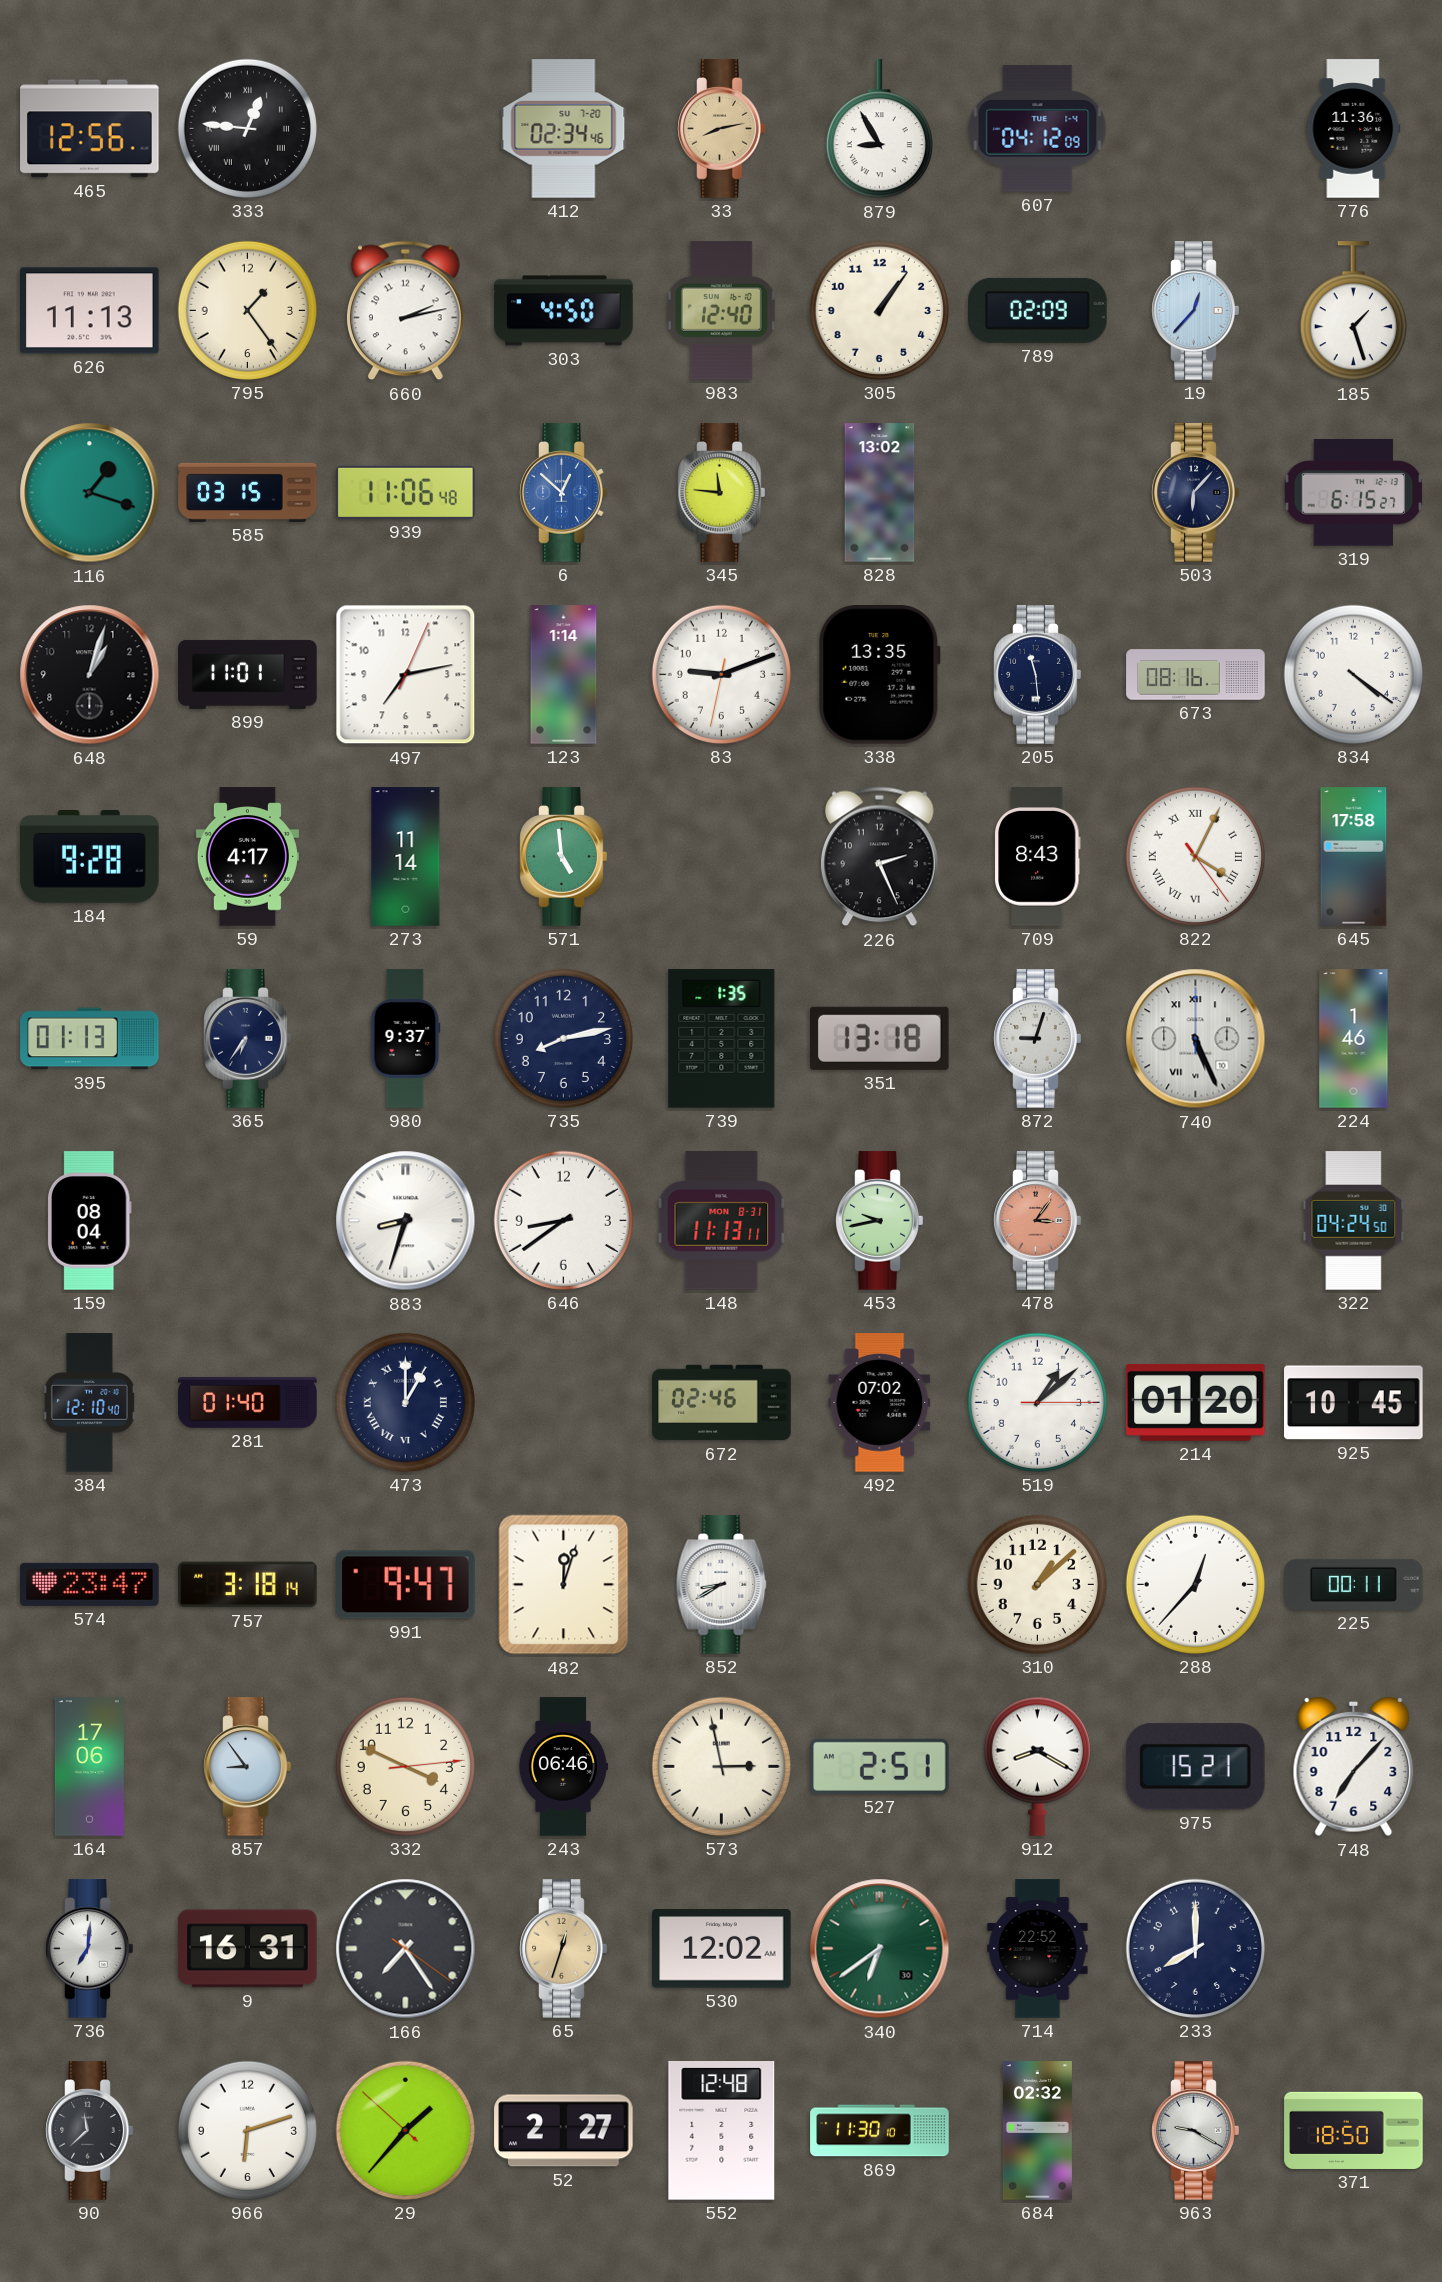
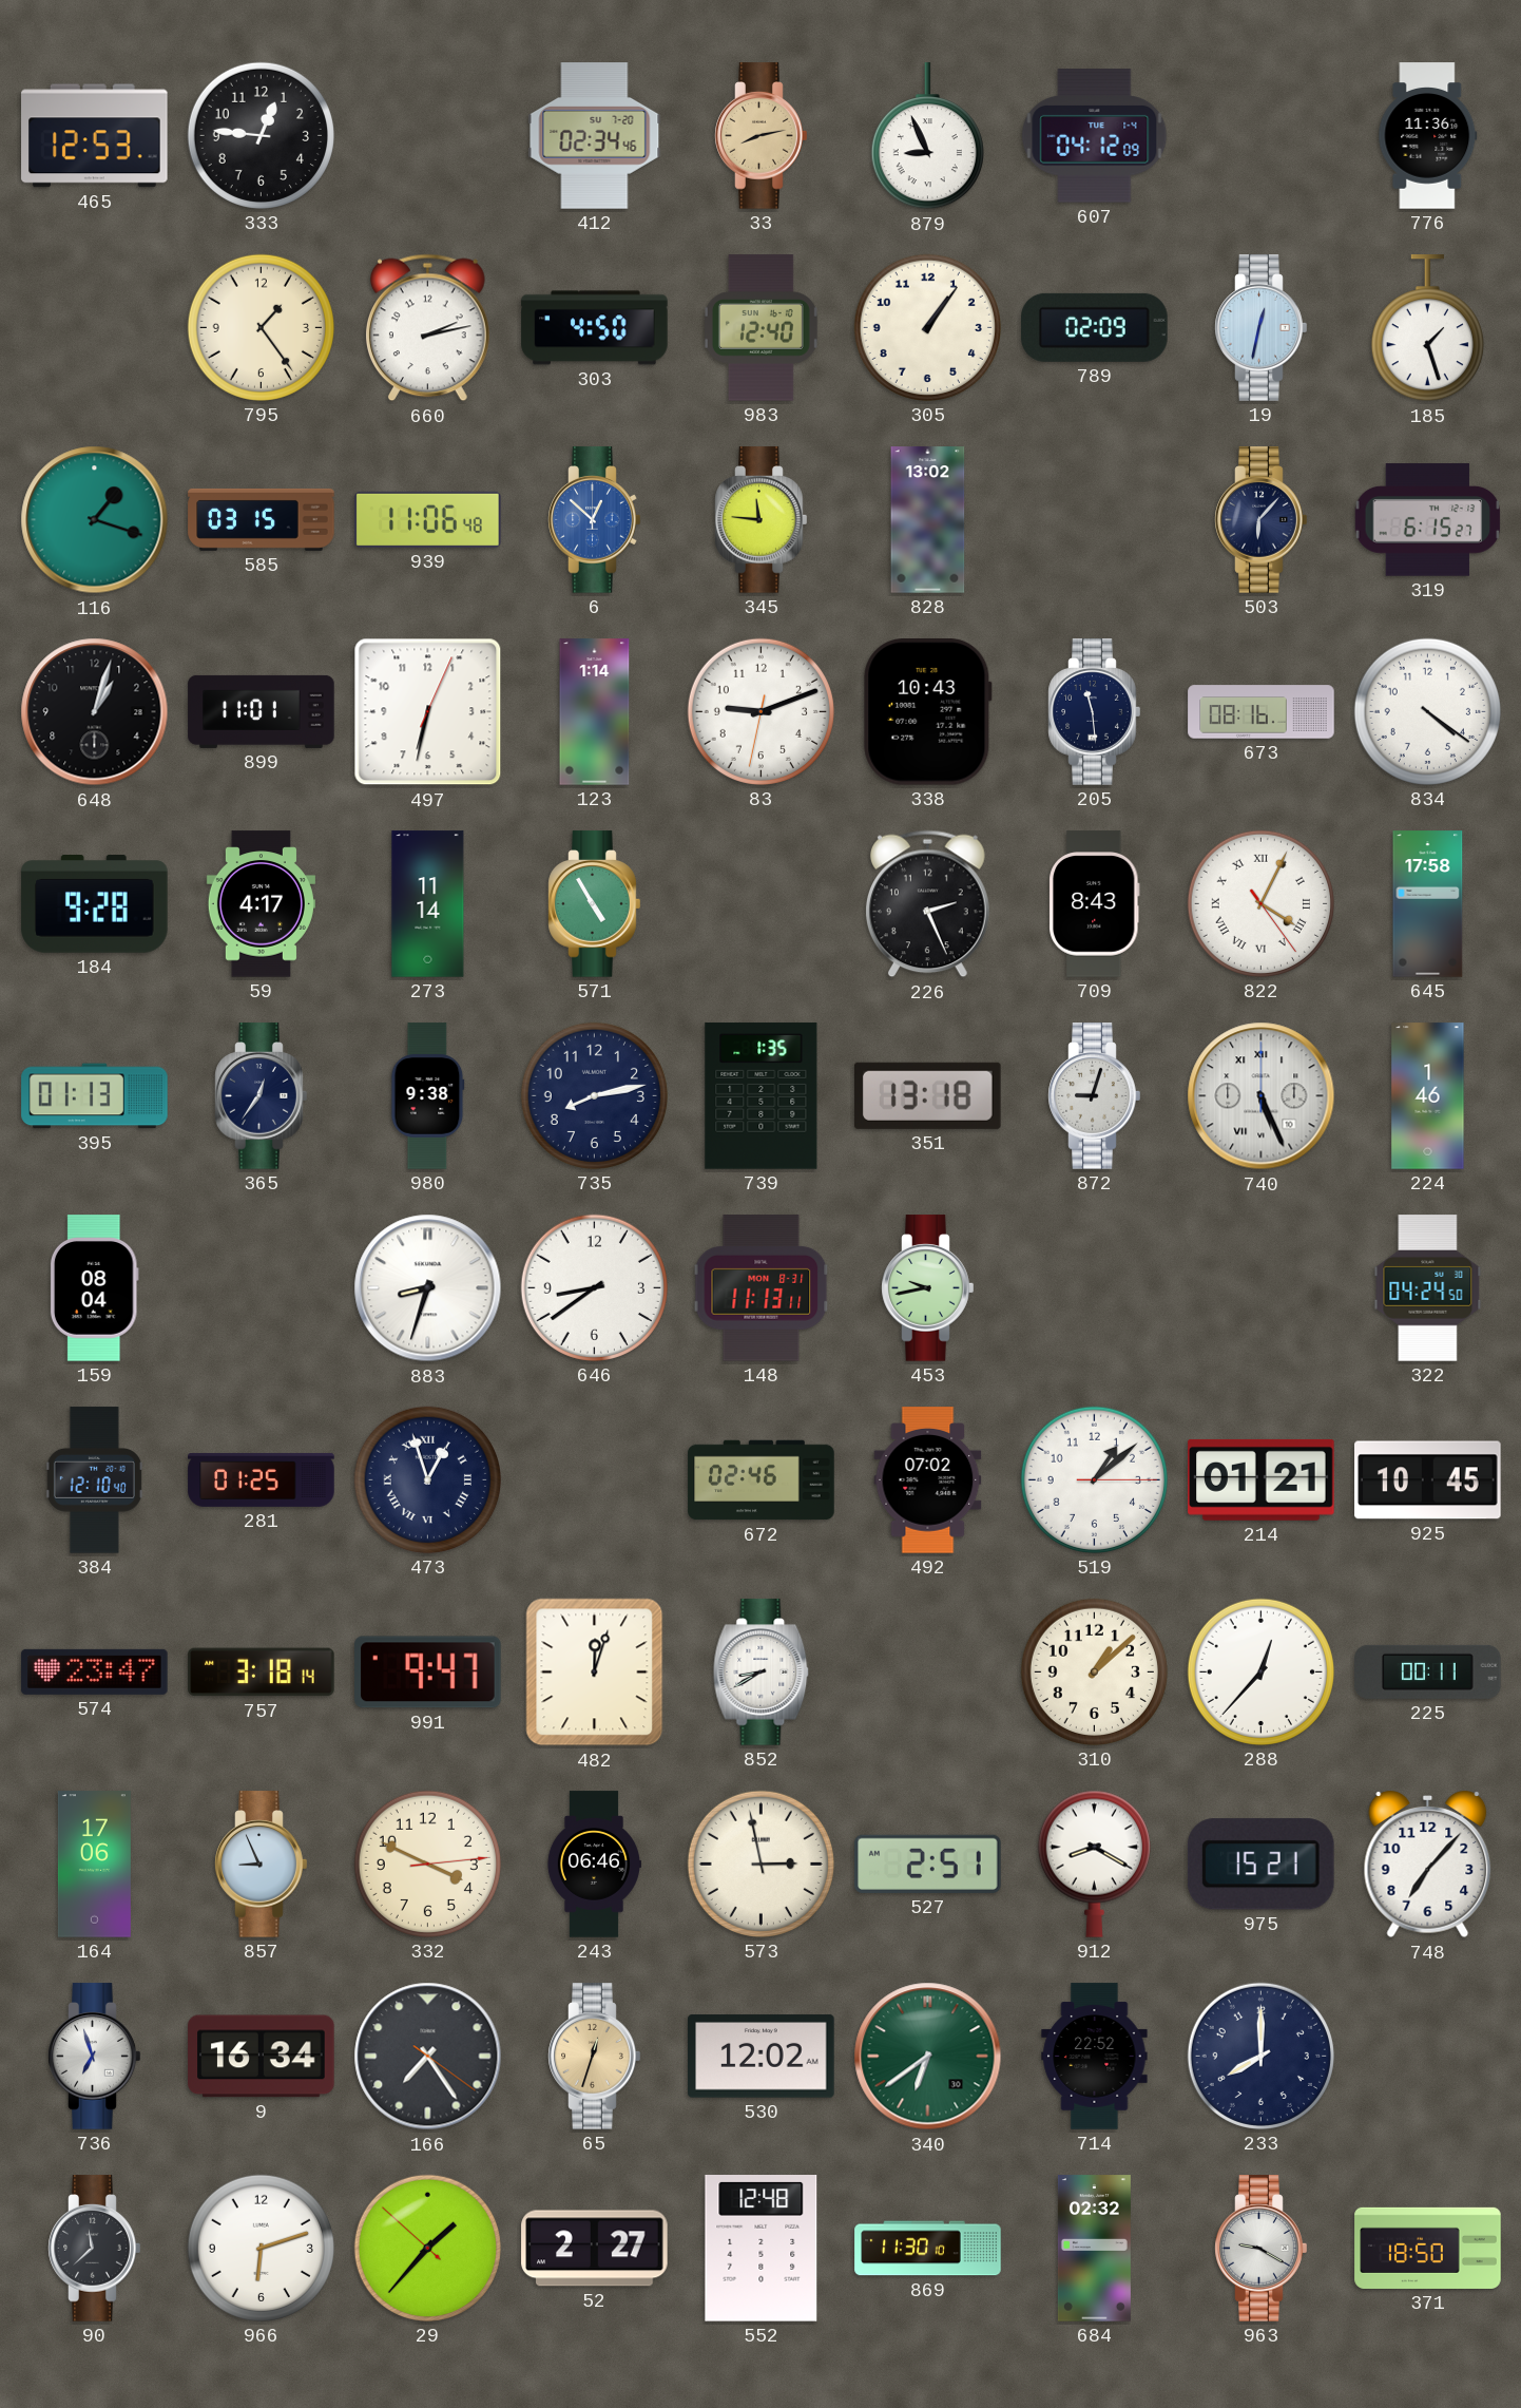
465: 12:56 -> 12:53 (95, 136)
333 numerals: Roman -> Arabic (261, 135)
879: 8:55 -> 8:56 (927, 136)
626: 11:13 -> none (90, 311)
19: 12:37 -> 12:32 (1262, 328)
497: 7:13 -> 6:32 (428, 712)
338: 13:35 -> 10:43 (928, 712)
571: 4:59 -> 4:55 (595, 904)
365: 6:36 -> 12:36 (262, 1096)
980: 9:37 -> 9:38 (428, 1096)
478: 3:06 -> none (1038, 1221)
281: 01:40 -> 01:25 (262, 1479)
473: 1:00 -> 12:57 (427, 1479)
214: 01:20 -> 01:21 (1262, 1479)
857: 8:54 -> 8:56 (262, 1865)
736: 7:01 -> 6:57 (95, 2057)
9: 16:31 -> 16:34 (262, 2057)
